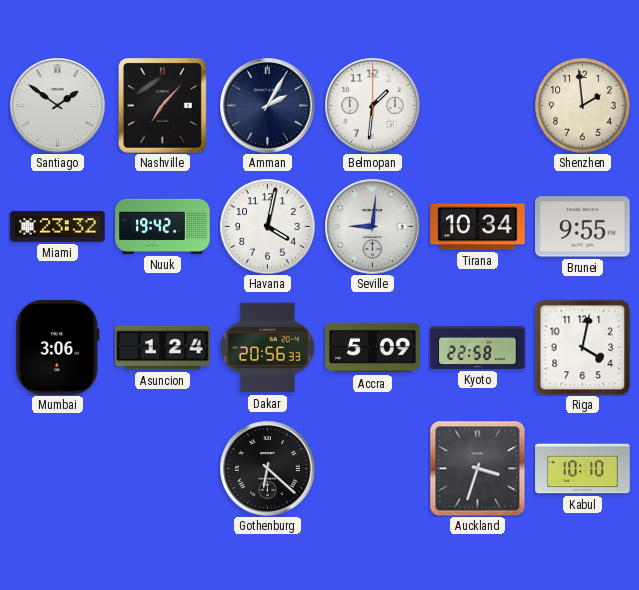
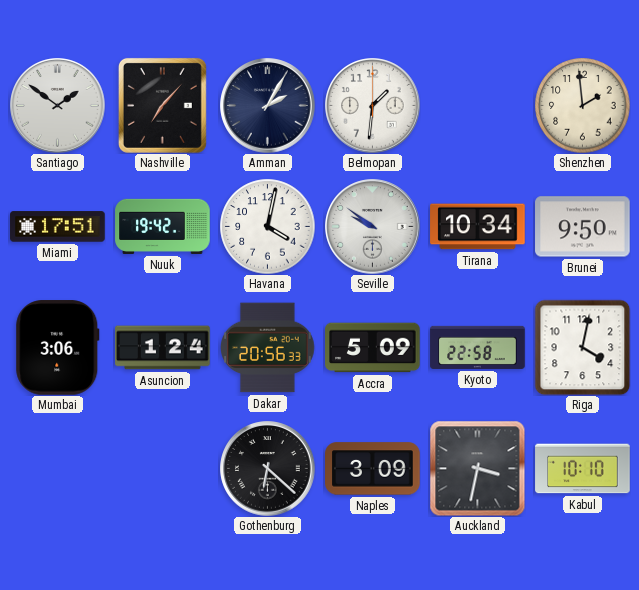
Miami: 23:32 -> 17:51 (58, 227)
Seville: 9:01 -> 9:51 (373, 227)
Brunei: 9:55 -> 9:50 (583, 227)
Naples: none -> 3:09 (373, 469)
Auckland: 3:33 -> 3:32 (477, 468)
